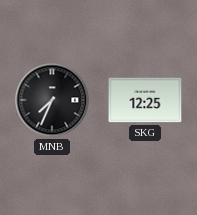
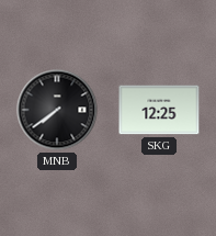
MNB: 7:34 -> 7:39 (57, 110)
